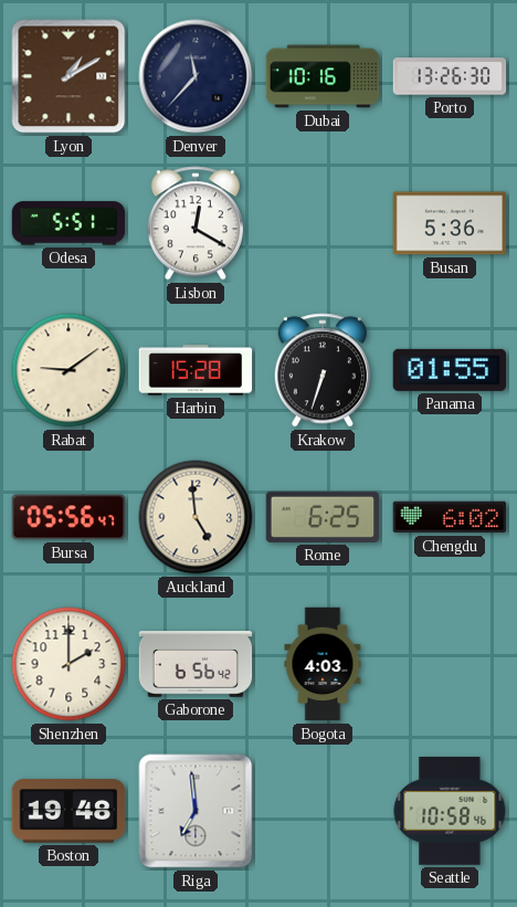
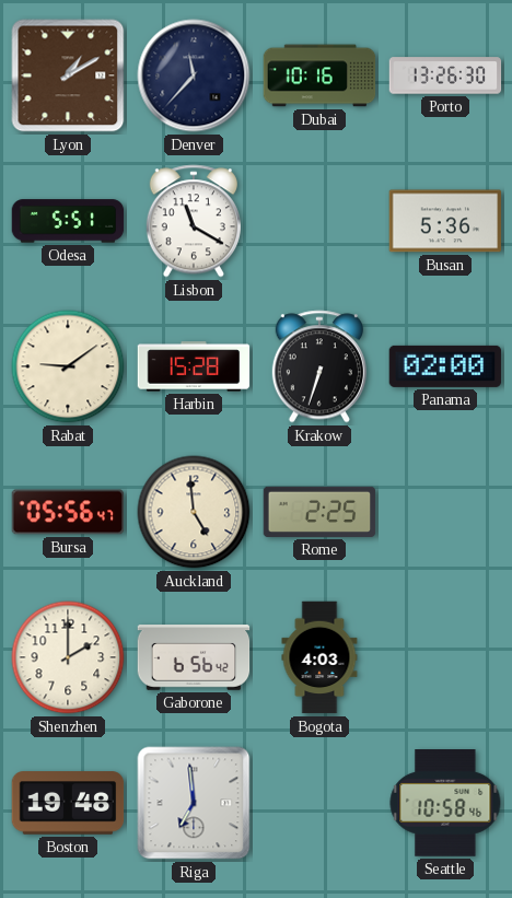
Lisbon: 12:20 -> 11:20 (194, 221)
Panama: 01:55 -> 02:00 (445, 366)
Rome: 6:25 -> 2:25 (319, 512)
Chengdu: 6:02 -> none (450, 517)
